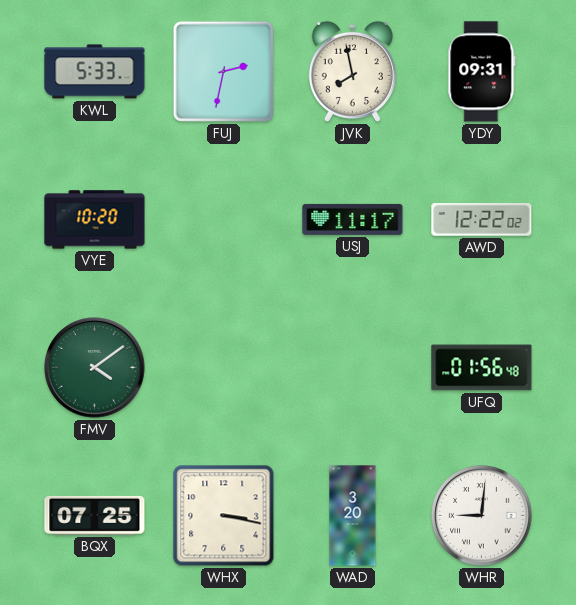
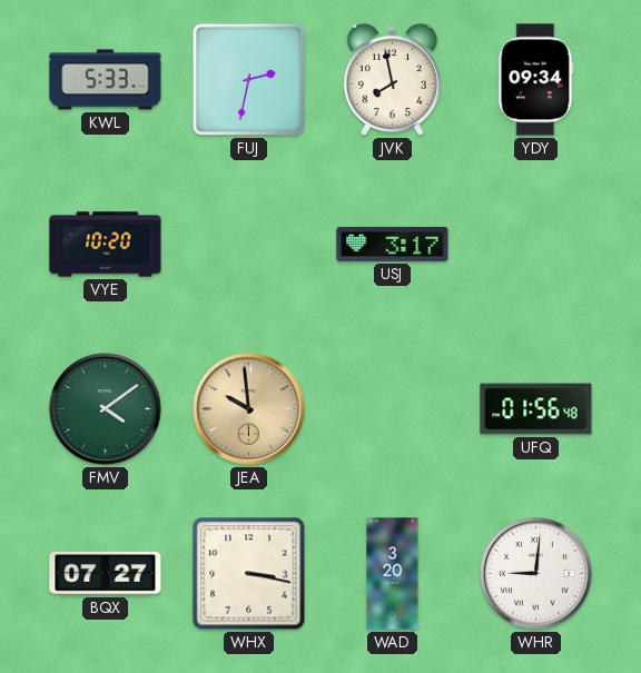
YDY: 09:31 -> 09:34 (536, 80)
USJ: 11:17 -> 3:17 (393, 244)
AWD: 12:22 -> none (482, 220)
JEA: none -> 9:59 (249, 409)
BQX: 07:25 -> 07:27 (106, 573)
